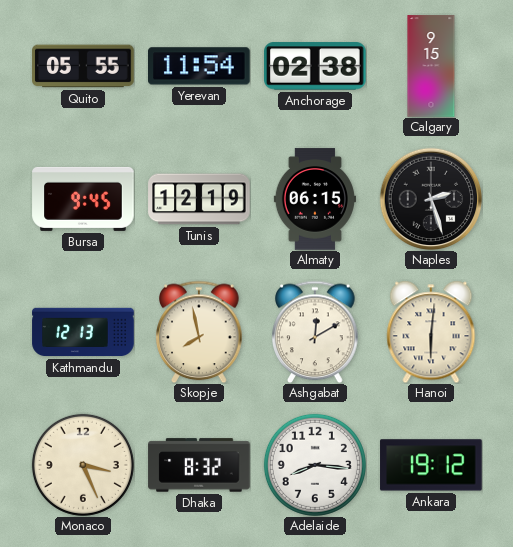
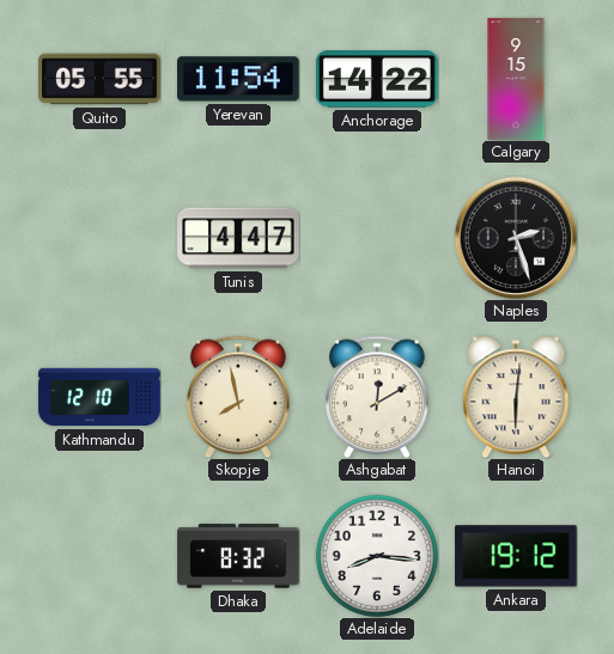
Anchorage: 02:38 -> 14:22 (378, 79)
Bursa: 9:45 -> none (83, 199)
Tunis: 12:19 -> 4:47 (238, 238)
Almaty: 06:15 -> none (315, 199)
Kathmandu: 12:13 -> 12:10 (99, 397)
Monaco: 3:26 -> none (83, 465)
